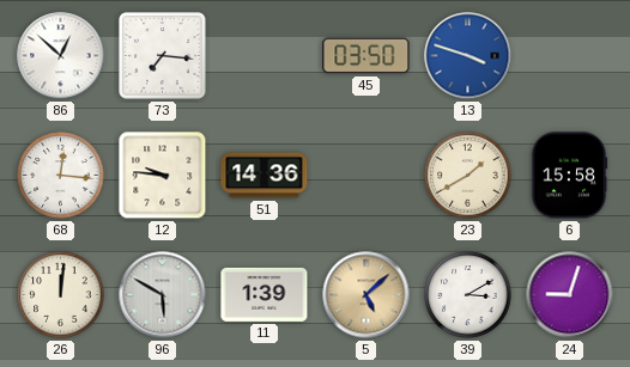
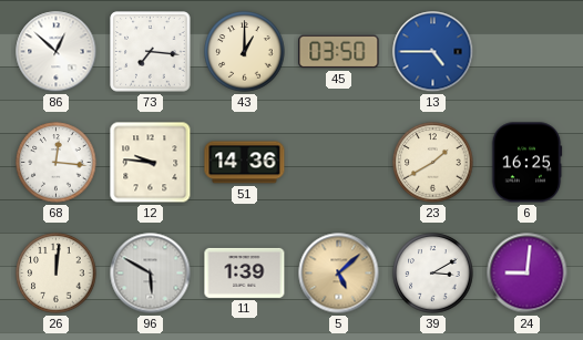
43: none -> 1:00 (245, 52)
13: 3:48 -> 4:45 (433, 52)
6: 15:58 -> 16:25 (526, 163)
24: 9:03 -> 9:01 (528, 274)
